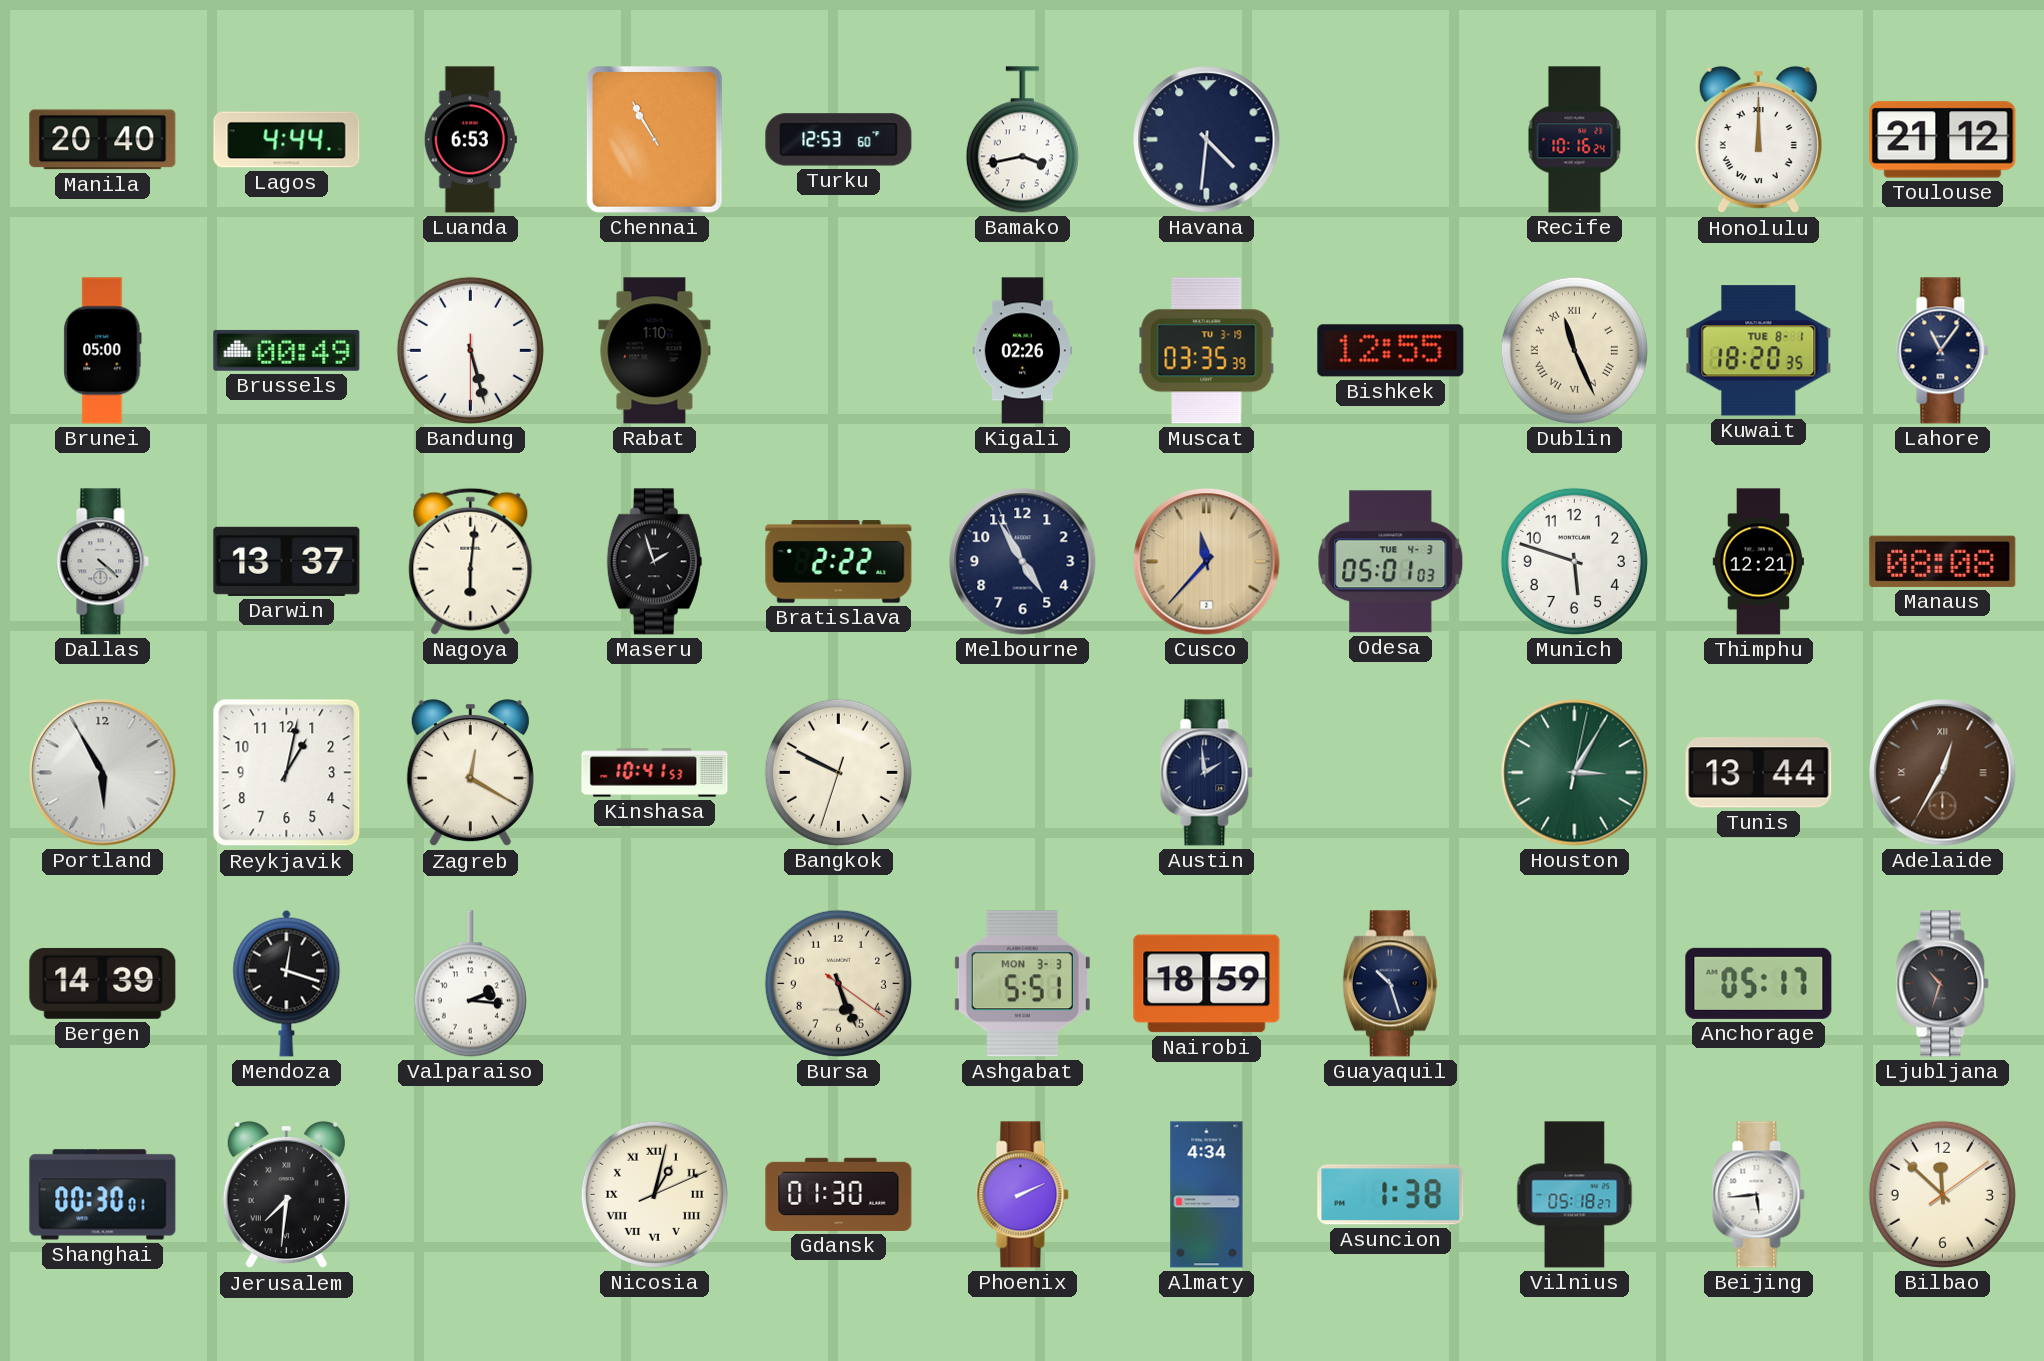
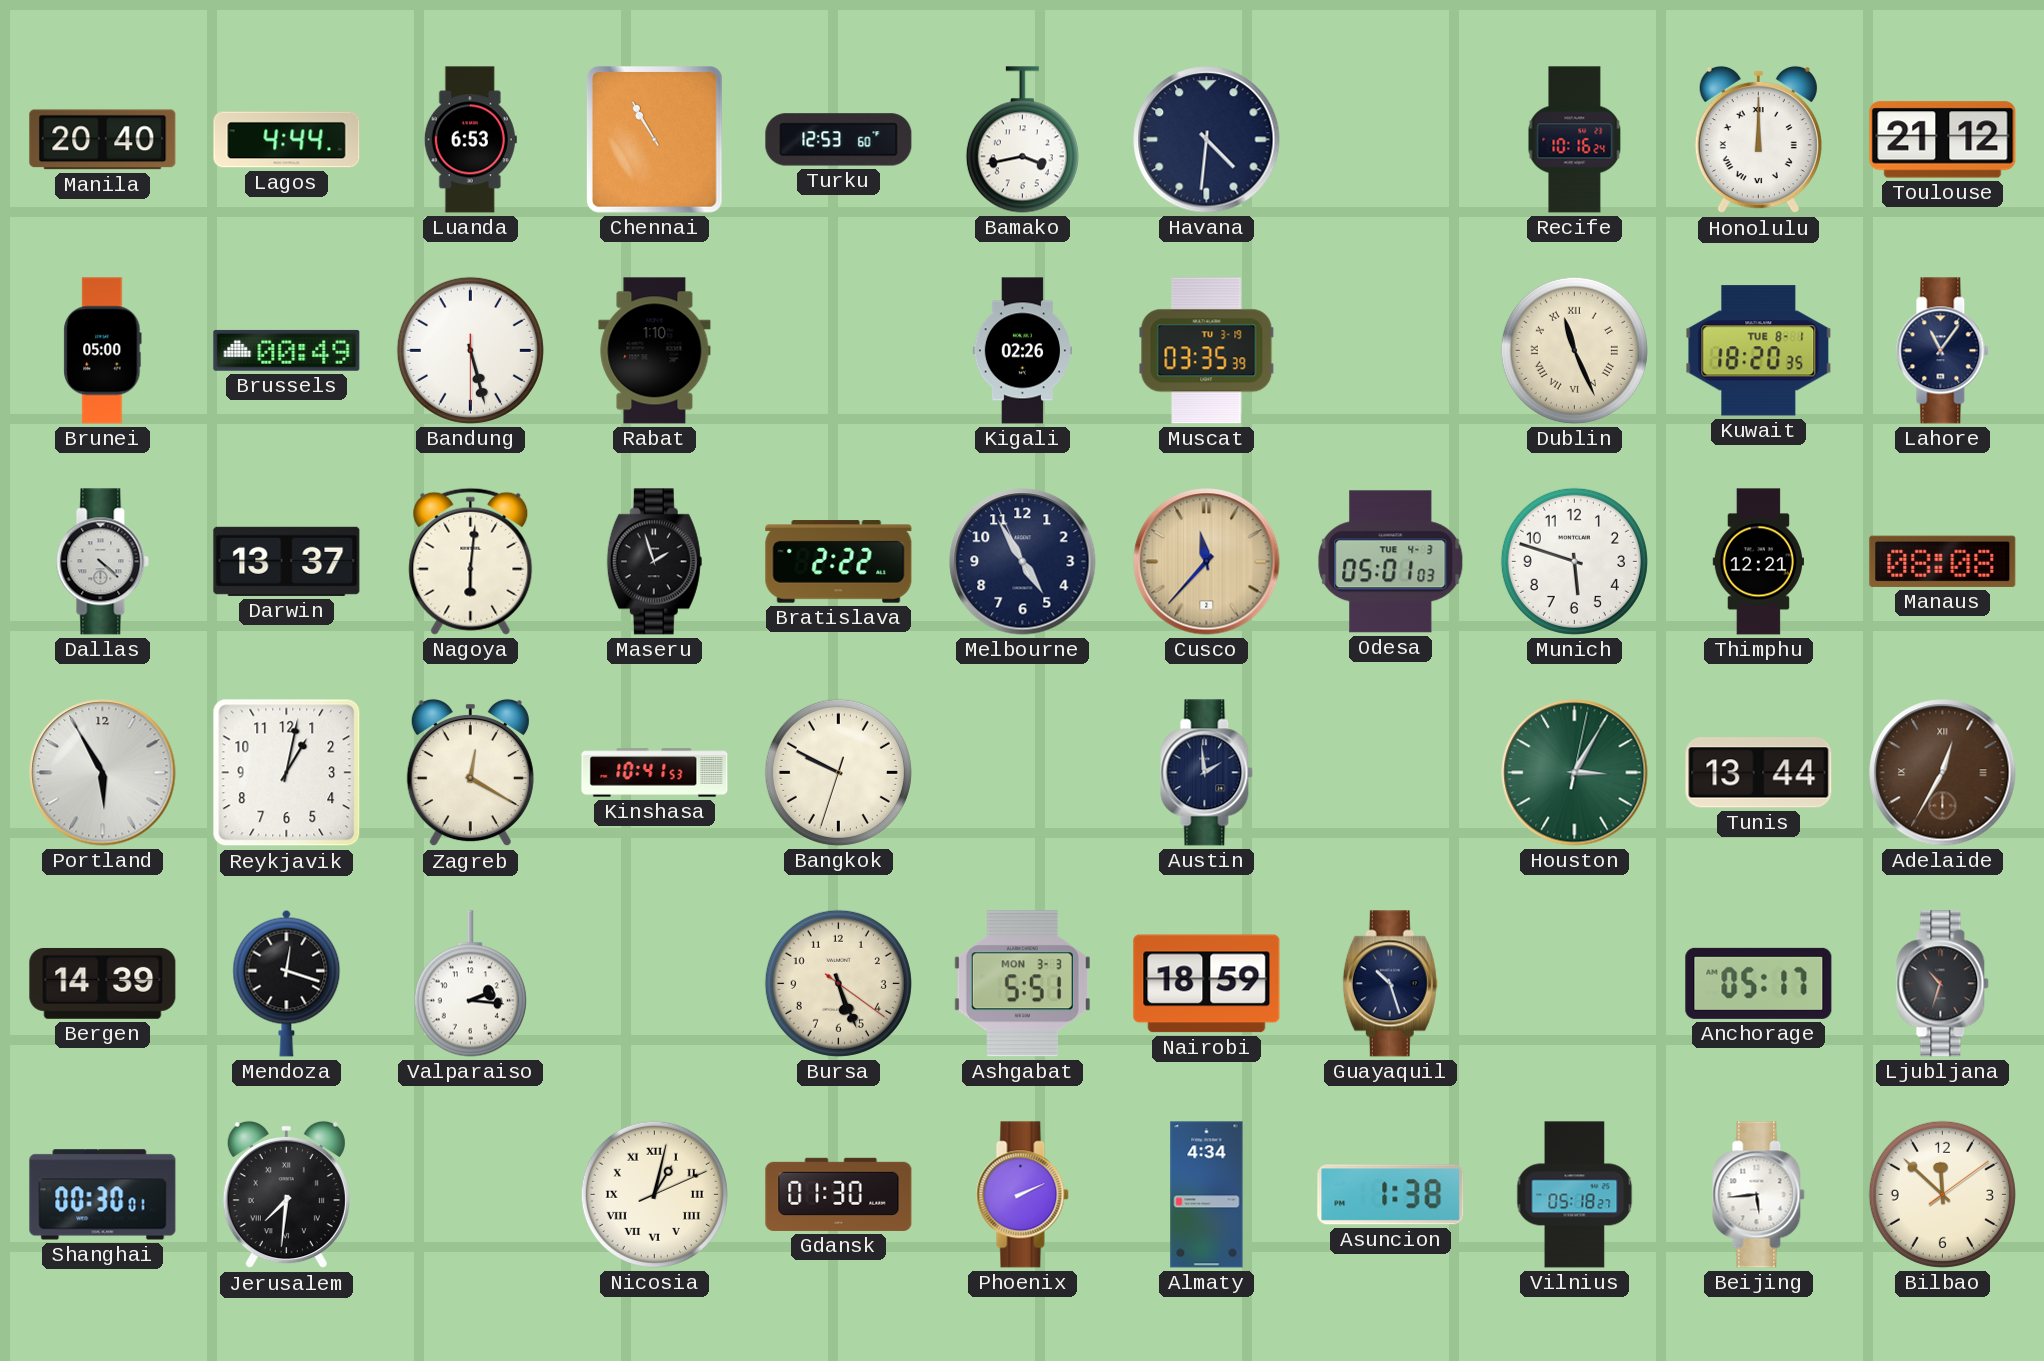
Bishkek: 12:55 -> none (1391, 351)
